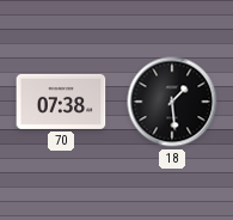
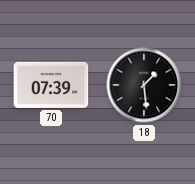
70: 07:38 -> 07:39 (51, 85)
